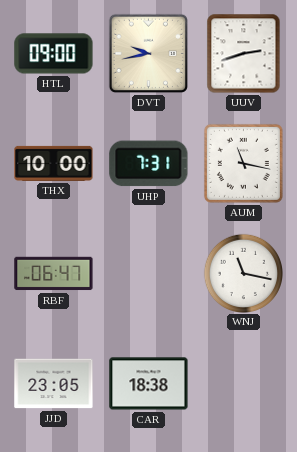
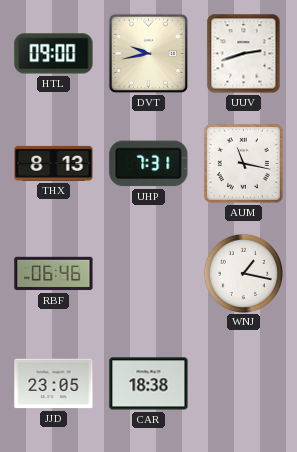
THX: 10:00 -> 8:13 (54, 163)
RBF: 06:47 -> 06:46 (54, 274)
WNJ: 11:17 -> 1:17 (243, 273)
